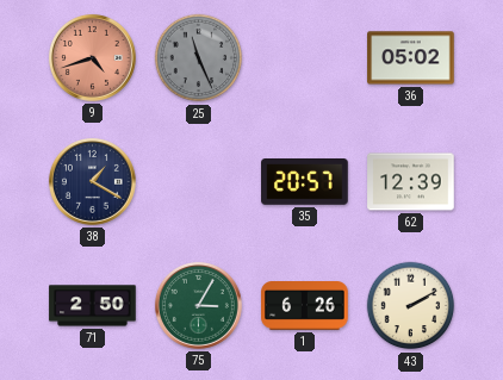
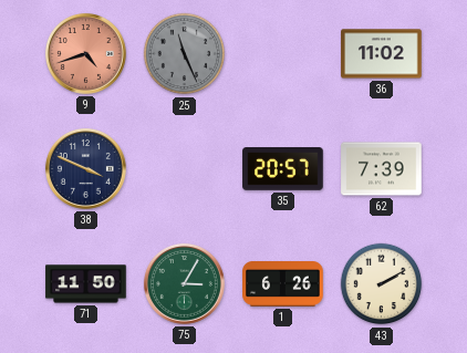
36: 05:02 -> 11:02 (382, 54)
38: 1:20 -> 3:49 (85, 168)
62: 12:39 -> 7:39 (382, 169)
71: 2:50 -> 11:50 (86, 284)
